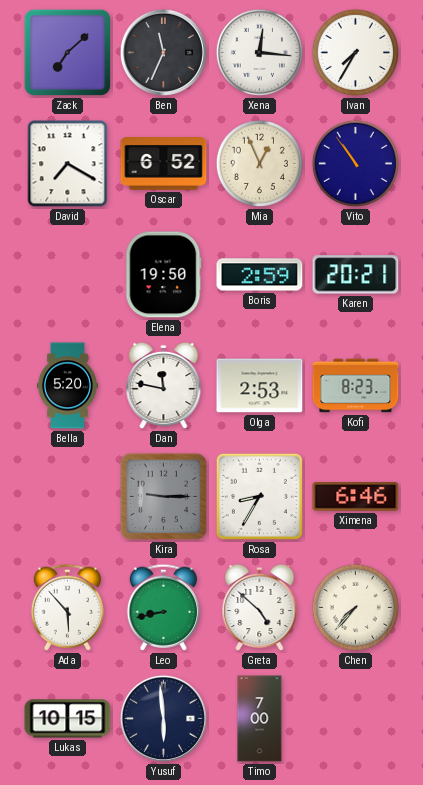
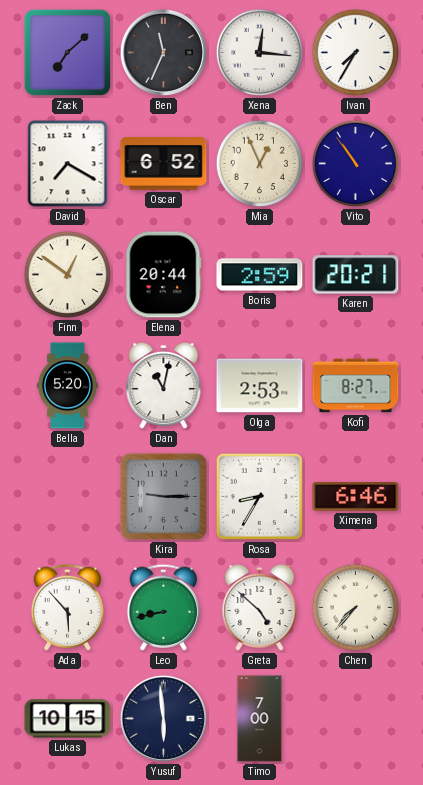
Finn: none -> 12:51 (67, 274)
Elena: 19:50 -> 20:44 (164, 275)
Dan: 11:47 -> 11:02 (164, 386)
Kofi: 8:23 -> 8:27 (356, 386)
